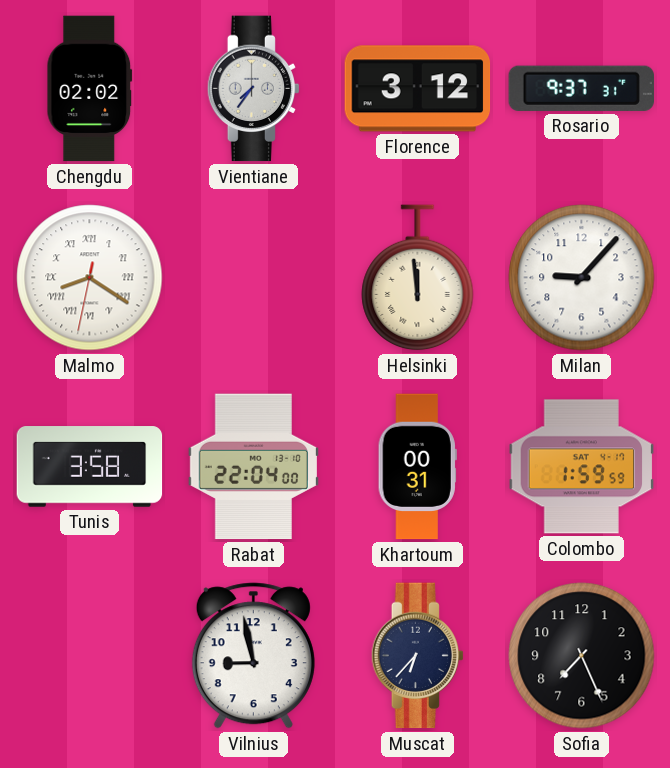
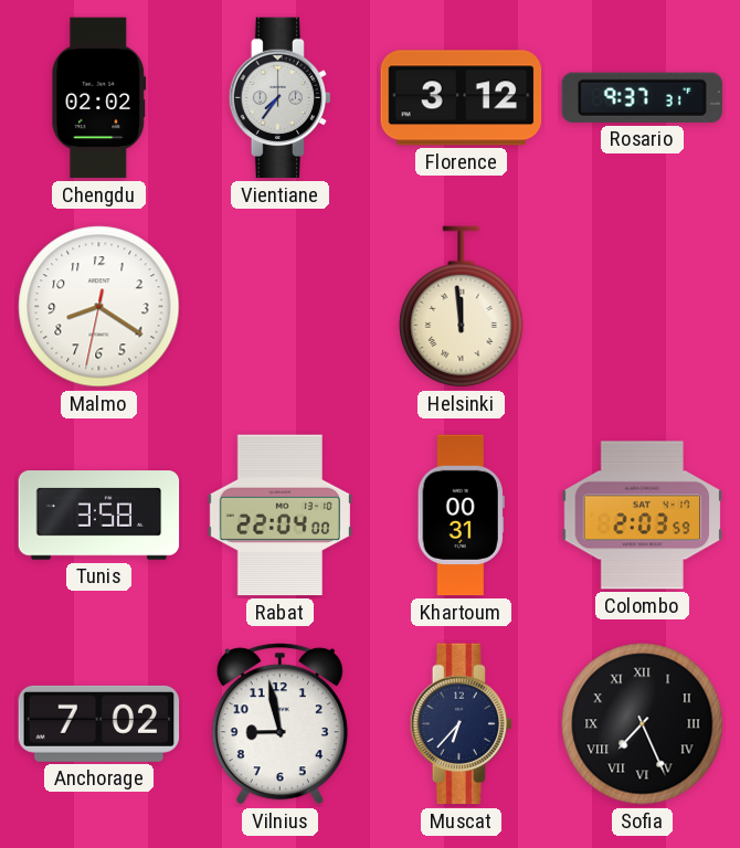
Malmo numerals: Roman -> Arabic (99, 307)
Milan: 9:07 -> none (582, 278)
Colombo: 1:59 -> 2:03 (643, 516)
Anchorage: none -> 7:02 (99, 723)
Sofia numerals: Arabic -> Roman (643, 724)
